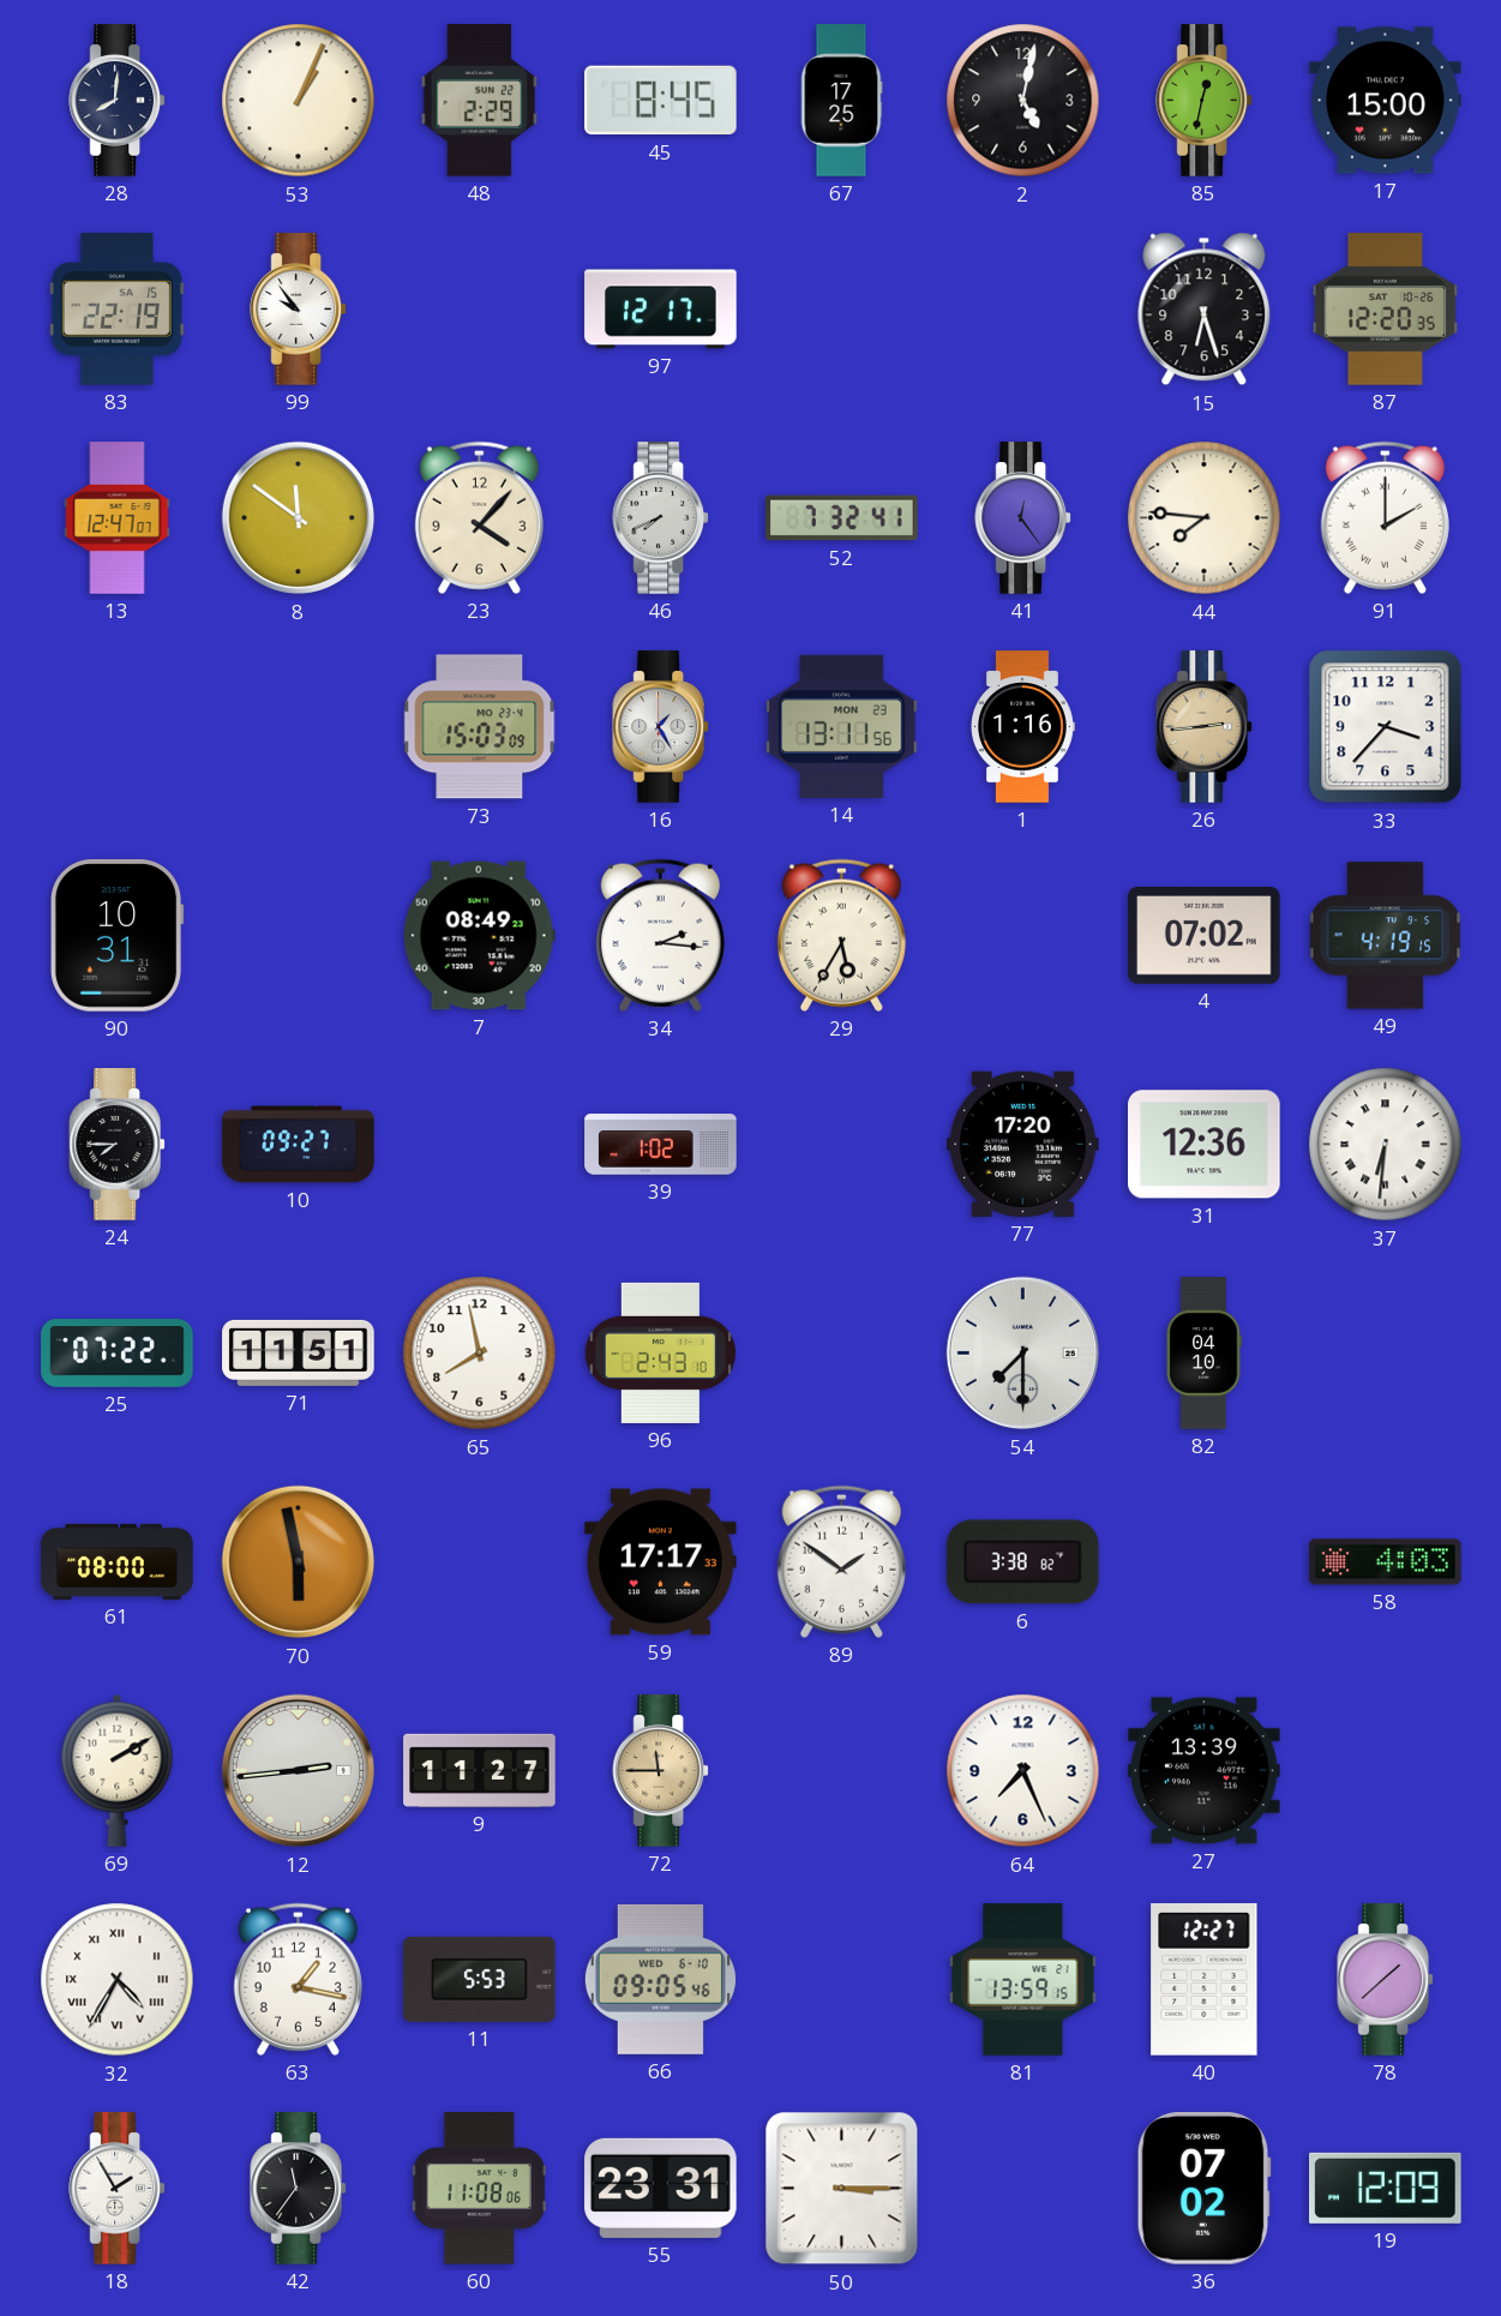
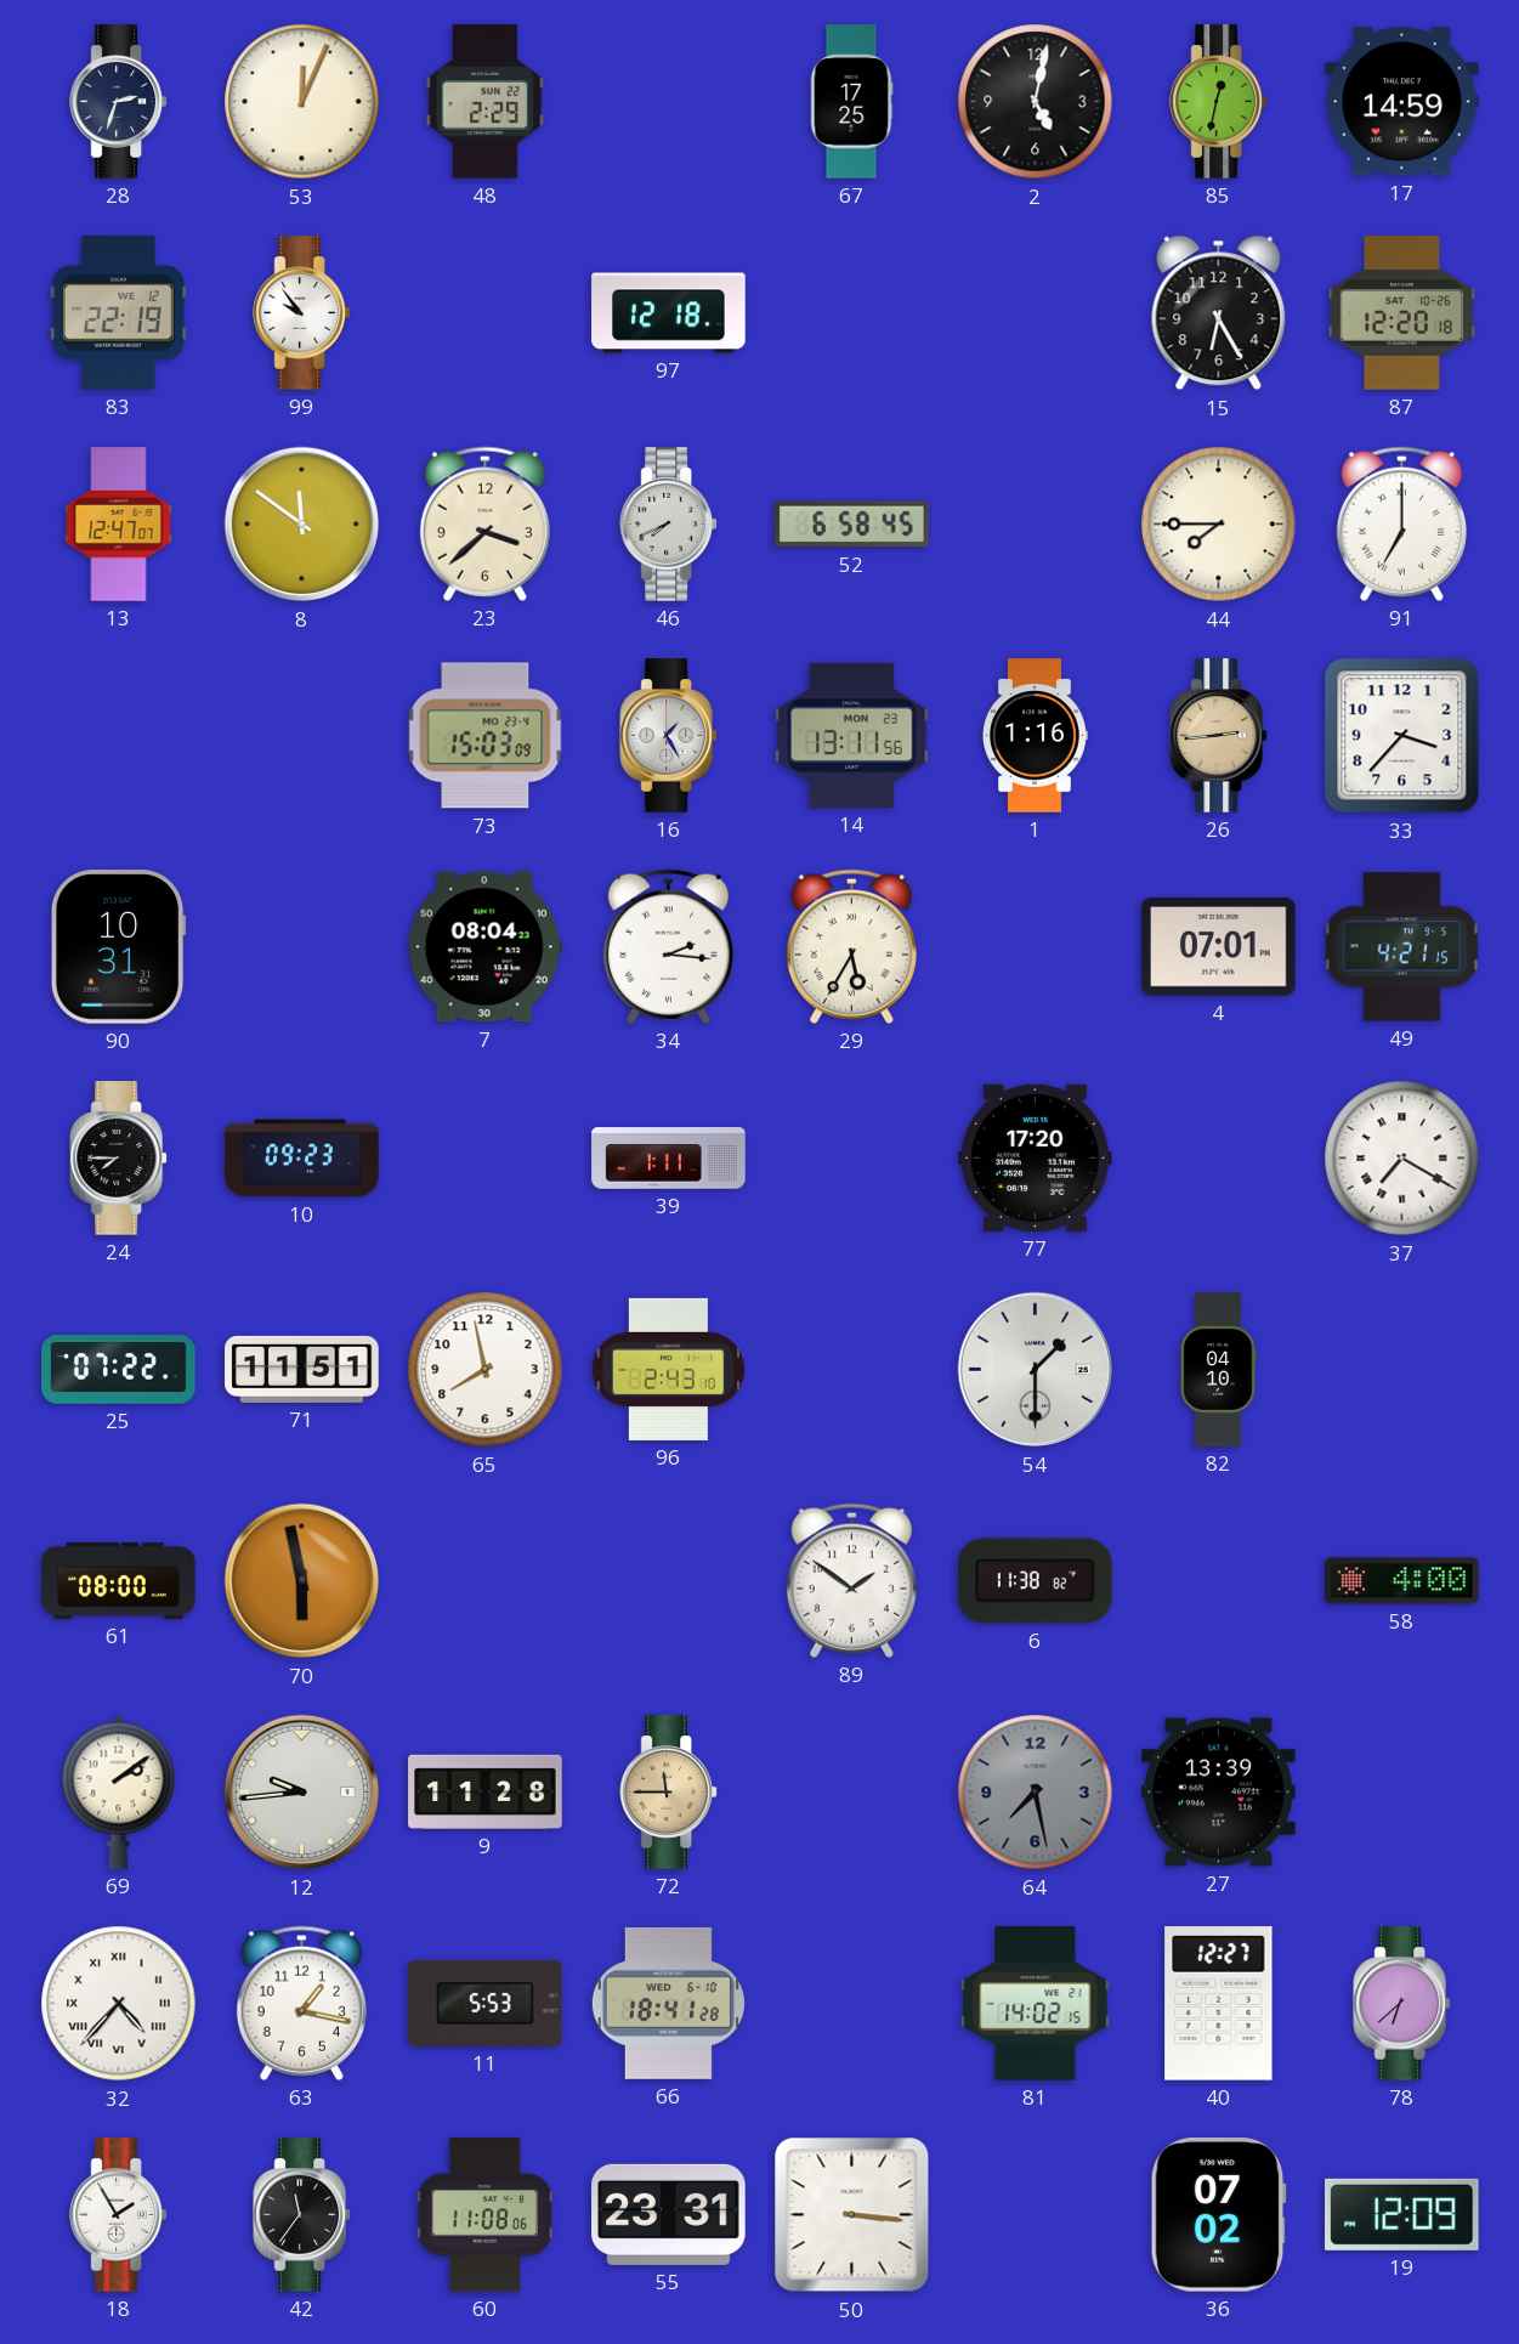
28: 8:01 -> 2:33 (118, 102)
53: 1:04 -> 12:04 (302, 102)
45: 8:45 -> none (661, 101)
17: 15:00 -> 14:59 (1402, 102)
83 date: SA 15 -> WE 12 (118, 313)
97: 12:17 -> 12:18 (669, 313)
15: 6:27 -> 6:25 (1219, 313)
87: 12:20:35 -> 12:20:18 (1402, 313)
23: 4:07 -> 3:38 (484, 523)
52: 7:32 -> 6:58 (852, 525)
41: 12:24 -> none (1022, 518)
44: 7:46 -> 7:45 (1219, 525)
91: 2:00 -> 7:00 (1401, 523)
7: 08:49 -> 08:04 (484, 947)
4: 07:02 -> 07:01 (1219, 947)
49: 4:19 -> 4:21 (1402, 947)
10: 09:27 -> 09:23 (302, 1159)
39: 1:02 -> 1:11 (669, 1159)
31: 12:36 -> none (1205, 1145)
37: 6:31 -> 7:20 (1402, 1159)
54: 7:30 -> 1:30 (1036, 1370)
59: 17:17 -> none (661, 1562)
6: 3:38 -> 11:38 (1036, 1581)
58: 4:03 -> 4:00 (1402, 1581)
69: 2:10 -> 2:09 (119, 1791)
12: 2:44 -> 9:44 (302, 1793)
9: 11:27 -> 11:28 (486, 1791)
64: 7:26 -> 7:28 (1036, 1793)
64 dial: white -> grey (1036, 1793)
32: 4:35 -> 4:37 (119, 2004)
66: 09:05 -> 18:41 (668, 2003)
81: 13:59 -> 14:02 (1036, 2004)
78: 1:38 -> 6:38 (1401, 2004)
50: 3:15 -> 3:16 (852, 2215)
